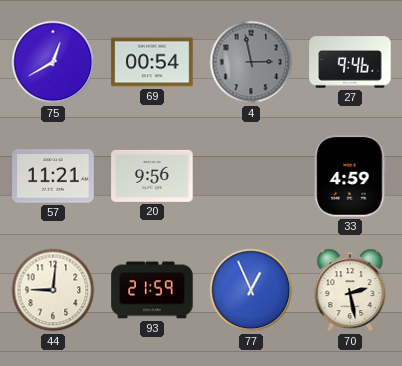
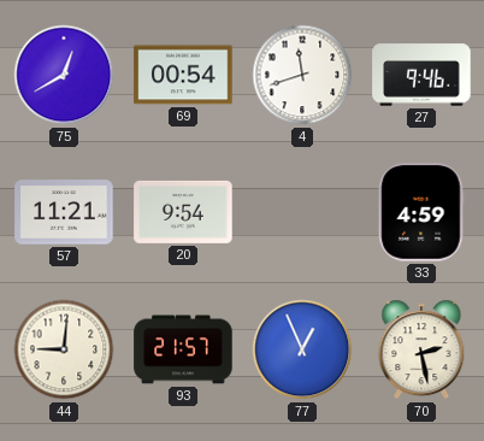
4: 2:58 -> 11:42 (302, 75)
4 dial: grey -> white (302, 75)
20: 9:56 -> 9:54 (183, 212)
93: 21:59 -> 21:57 (183, 349)
